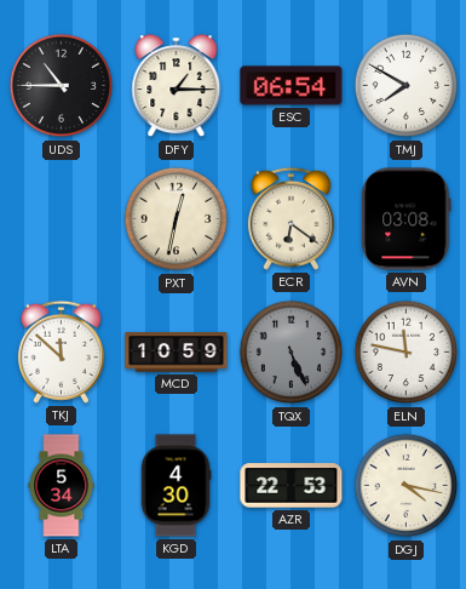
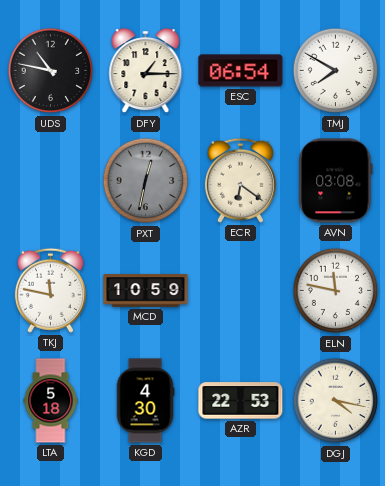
UDS: 10:45 -> 10:47 (51, 71)
PXT dial: cream -> grey (146, 181)
TKJ: 11:52 -> 11:47 (50, 290)
TQX: 5:26 -> none (292, 353)
LTA: 5:34 -> 5:18 (51, 401)
